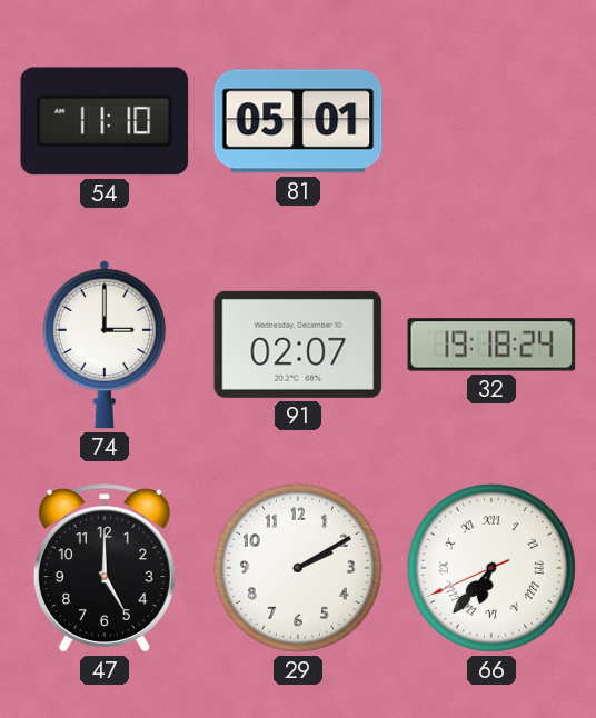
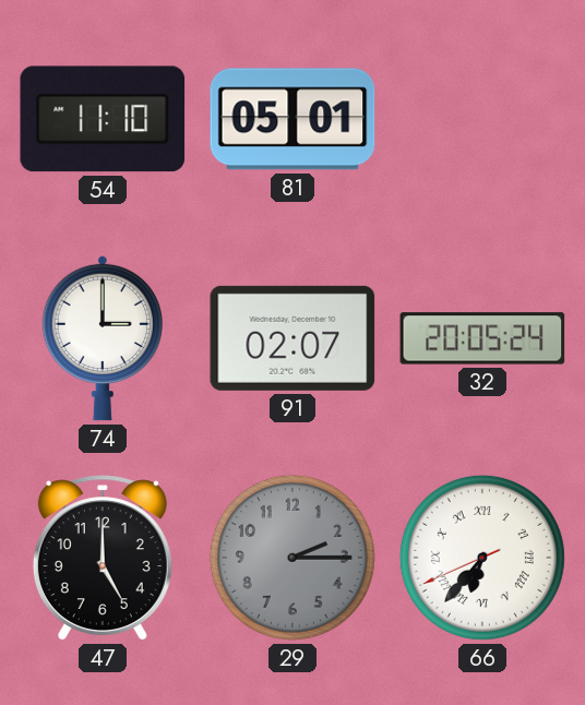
32: 19:18 -> 20:05 (482, 338)
29: 2:10 -> 2:15 (292, 558)
29 dial: white -> grey (292, 558)
